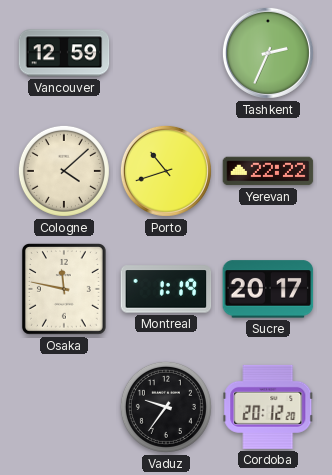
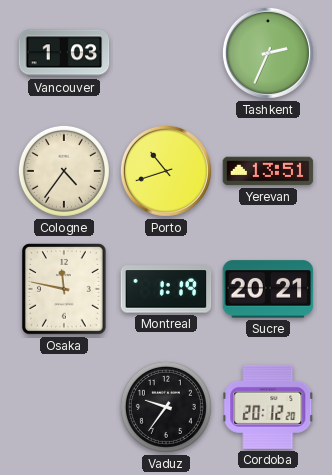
Vancouver: 12:59 -> 1:03 (64, 53)
Cologne: 4:08 -> 4:36 (64, 171)
Yerevan: 22:22 -> 13:51 (268, 171)
Sucre: 20:17 -> 20:21 (268, 289)
